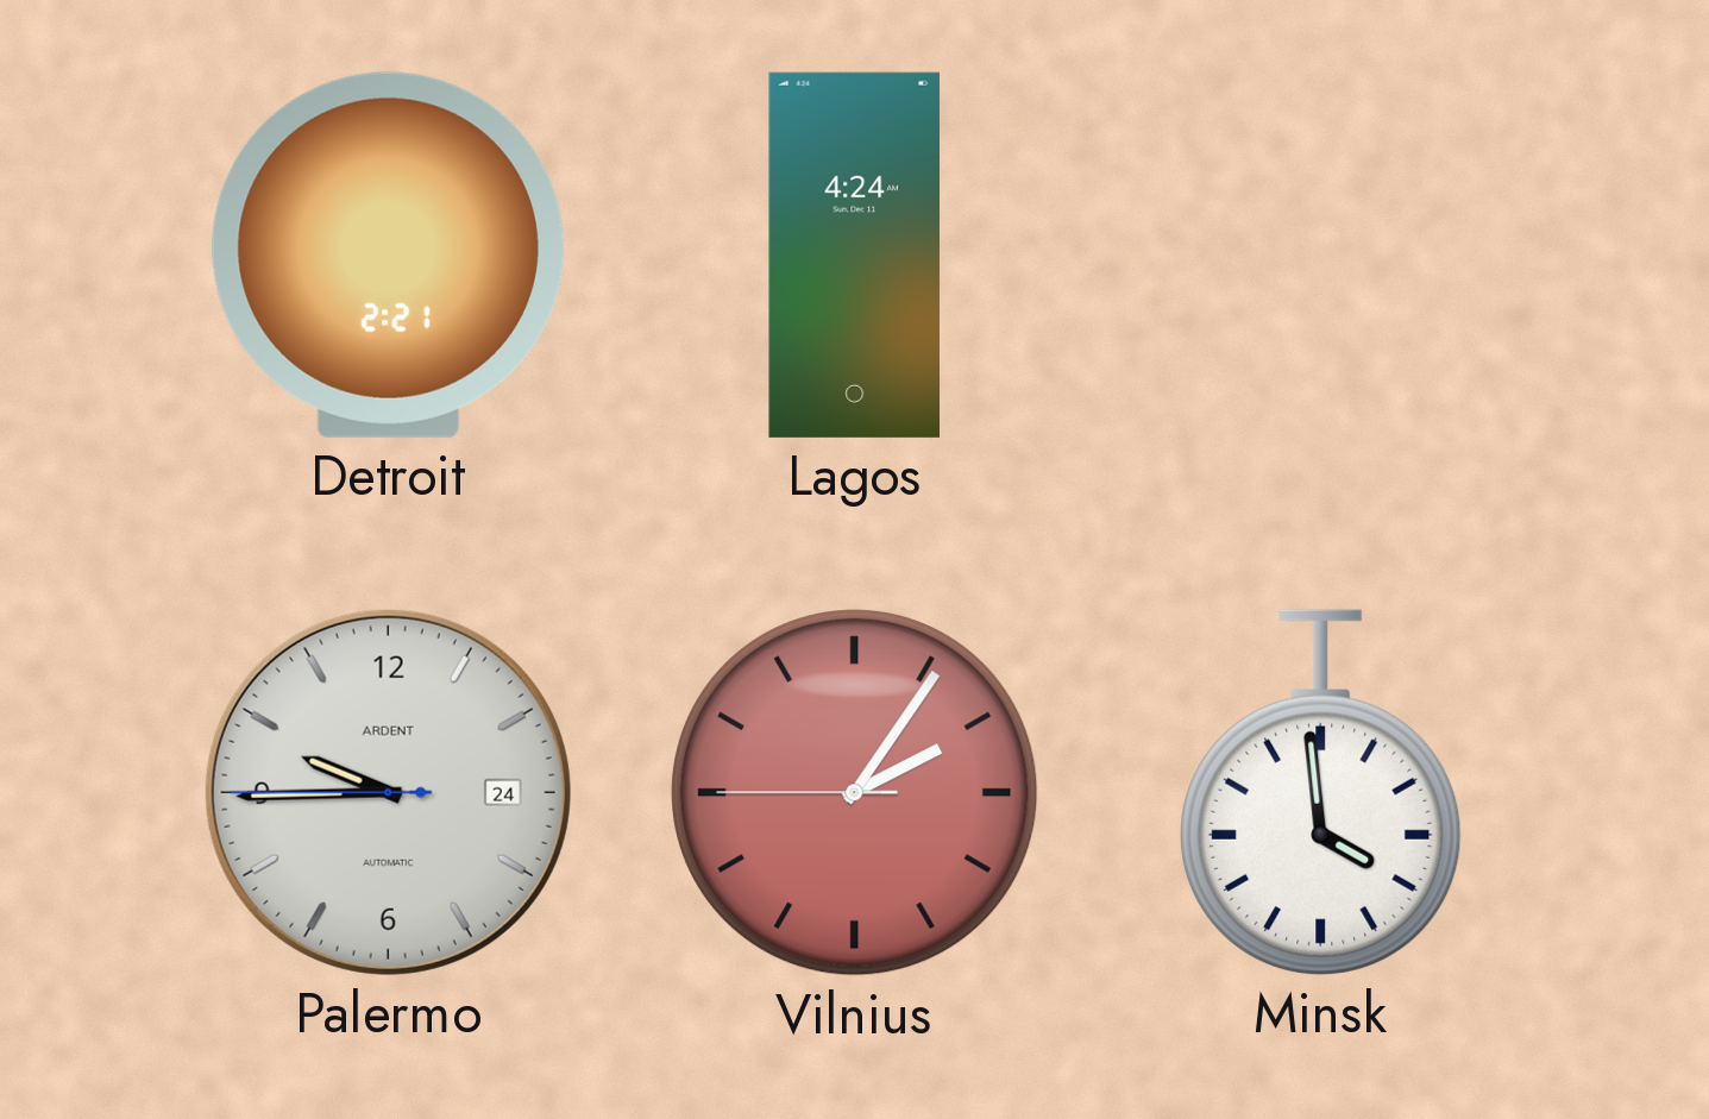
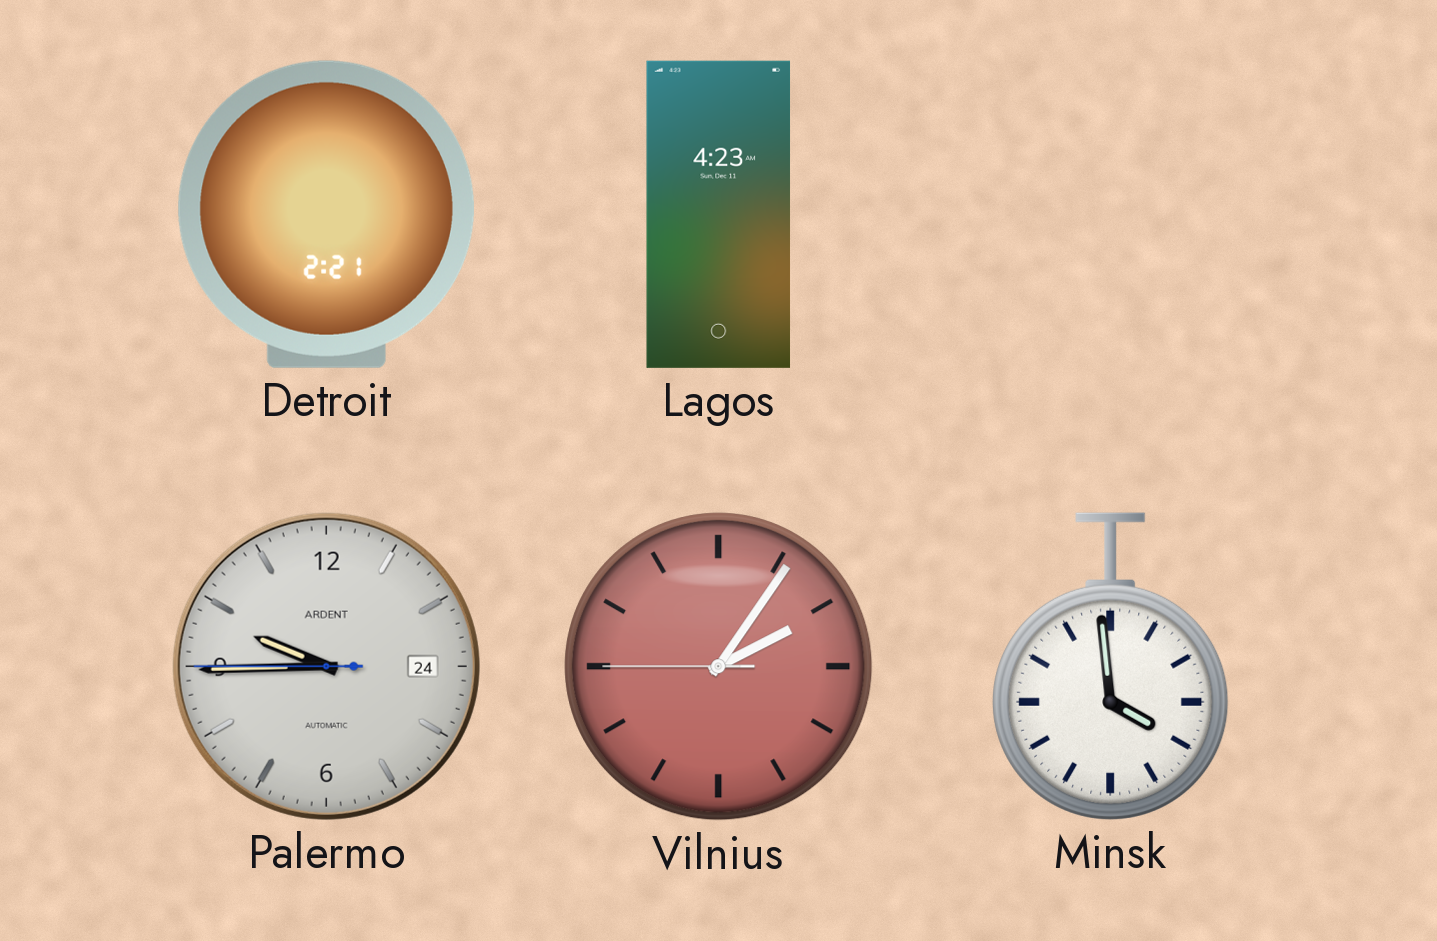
Lagos: 4:24 -> 4:23 (719, 214)
